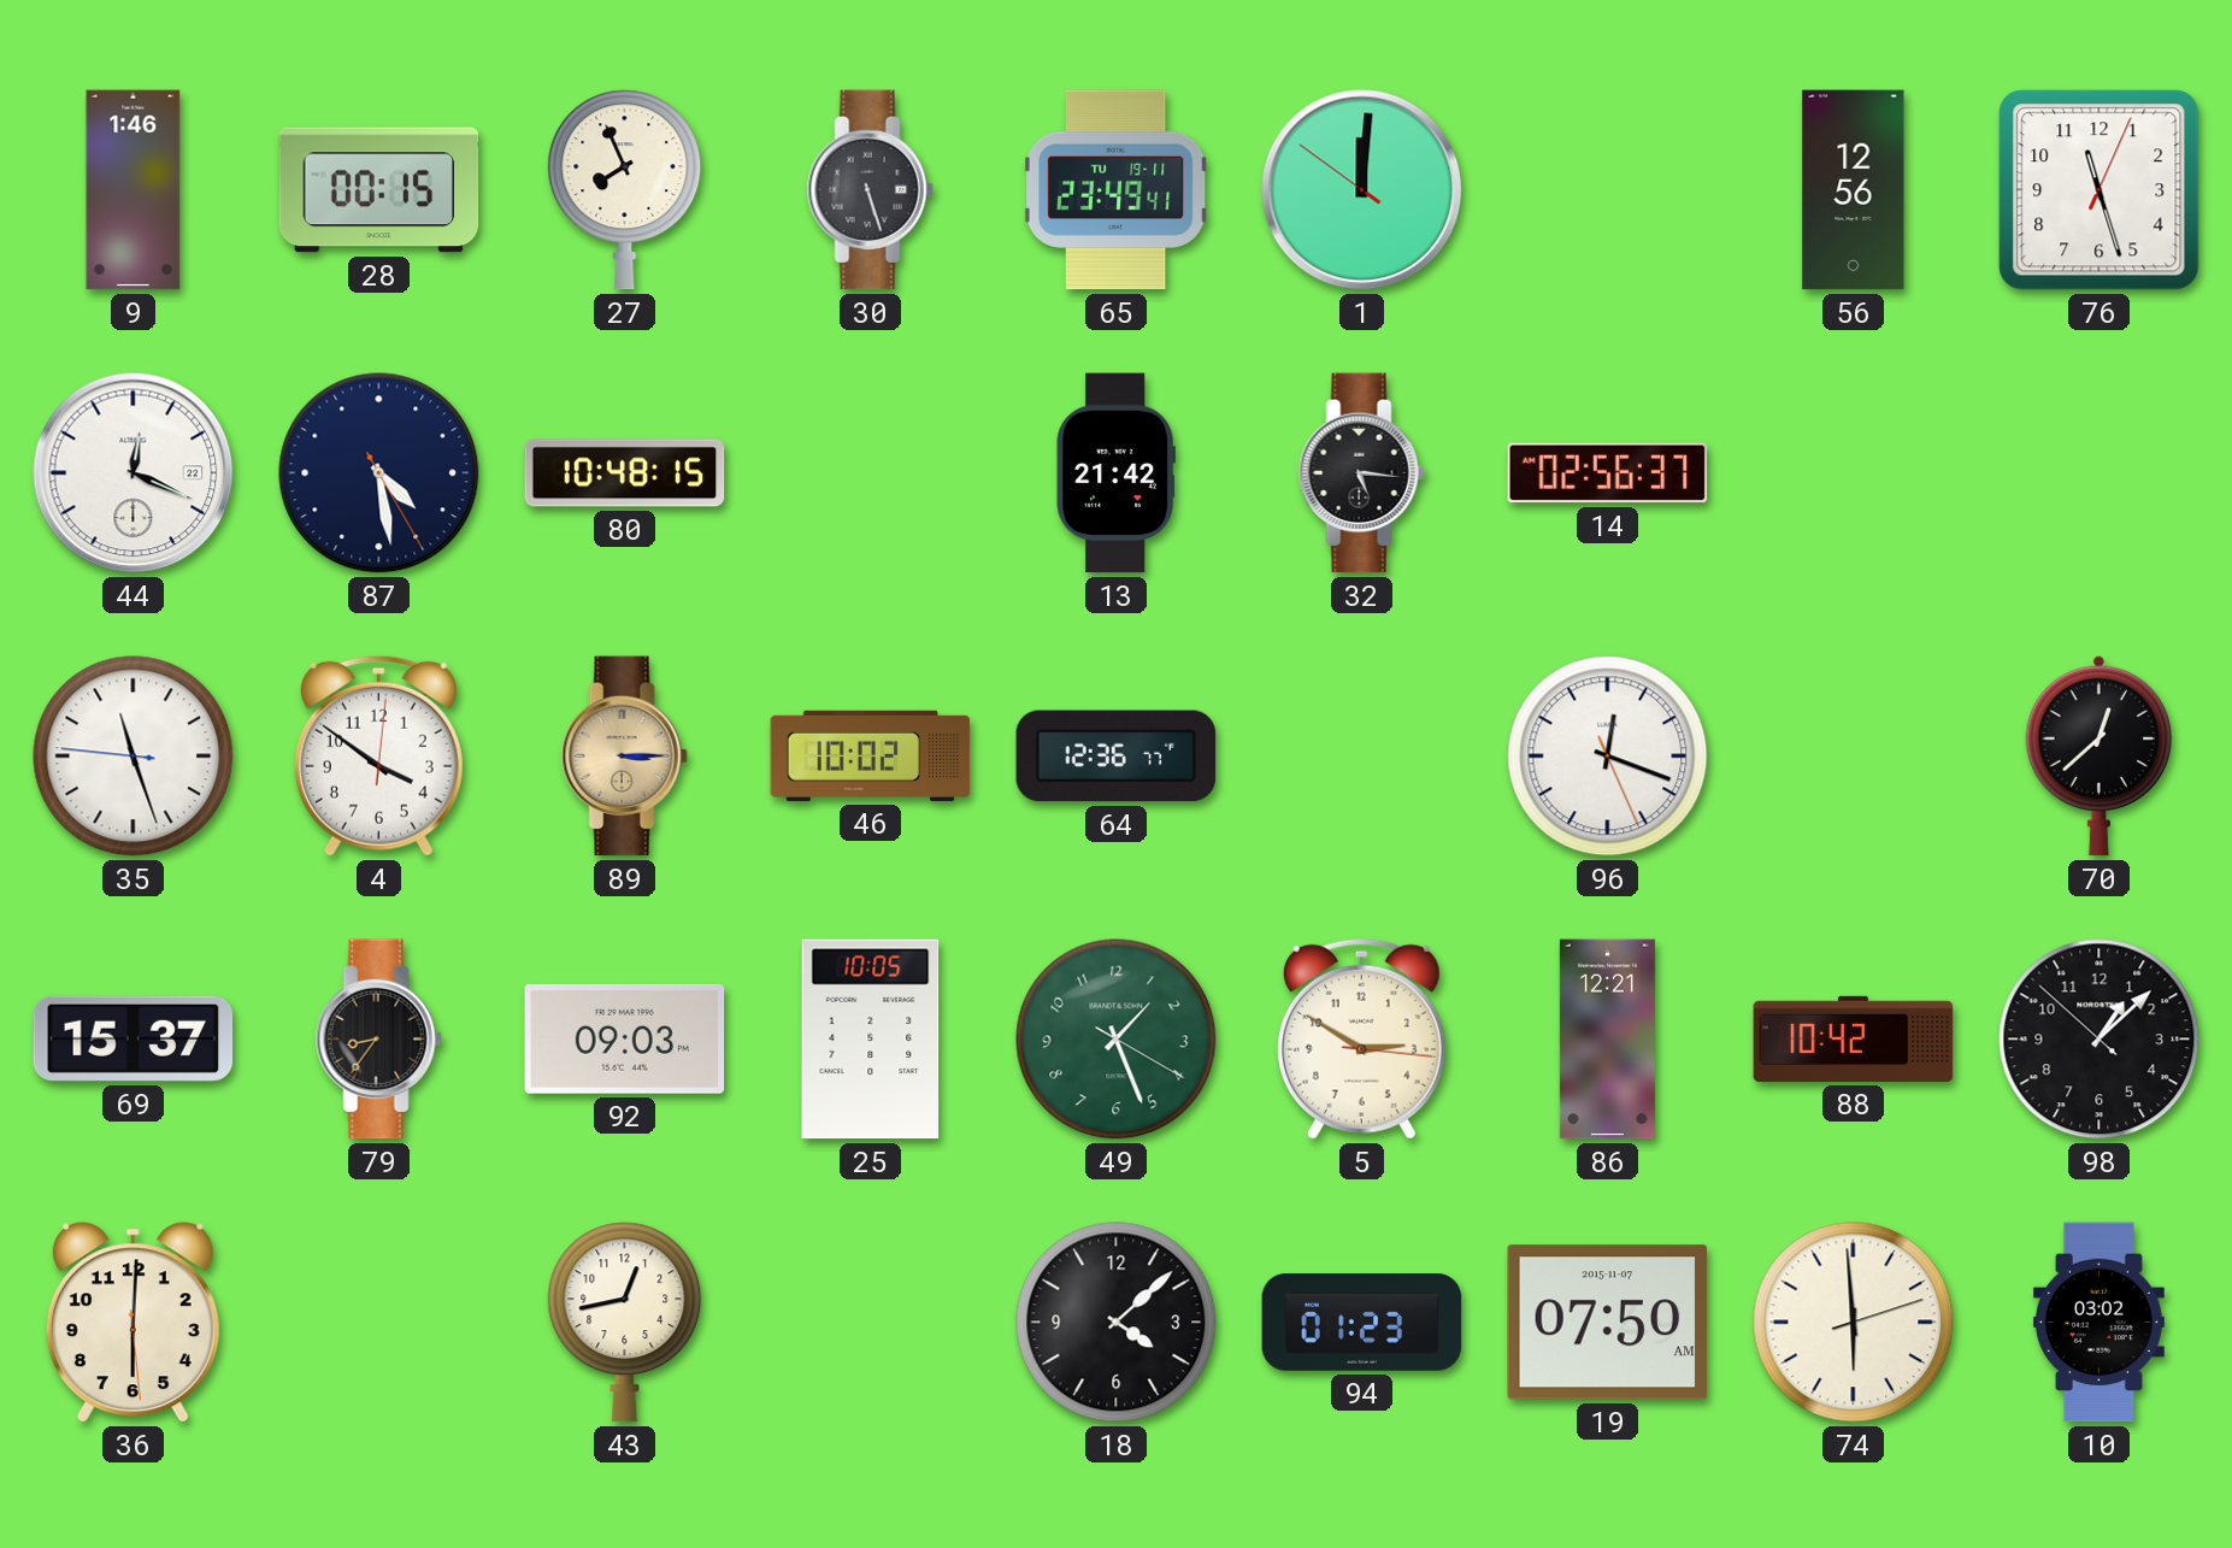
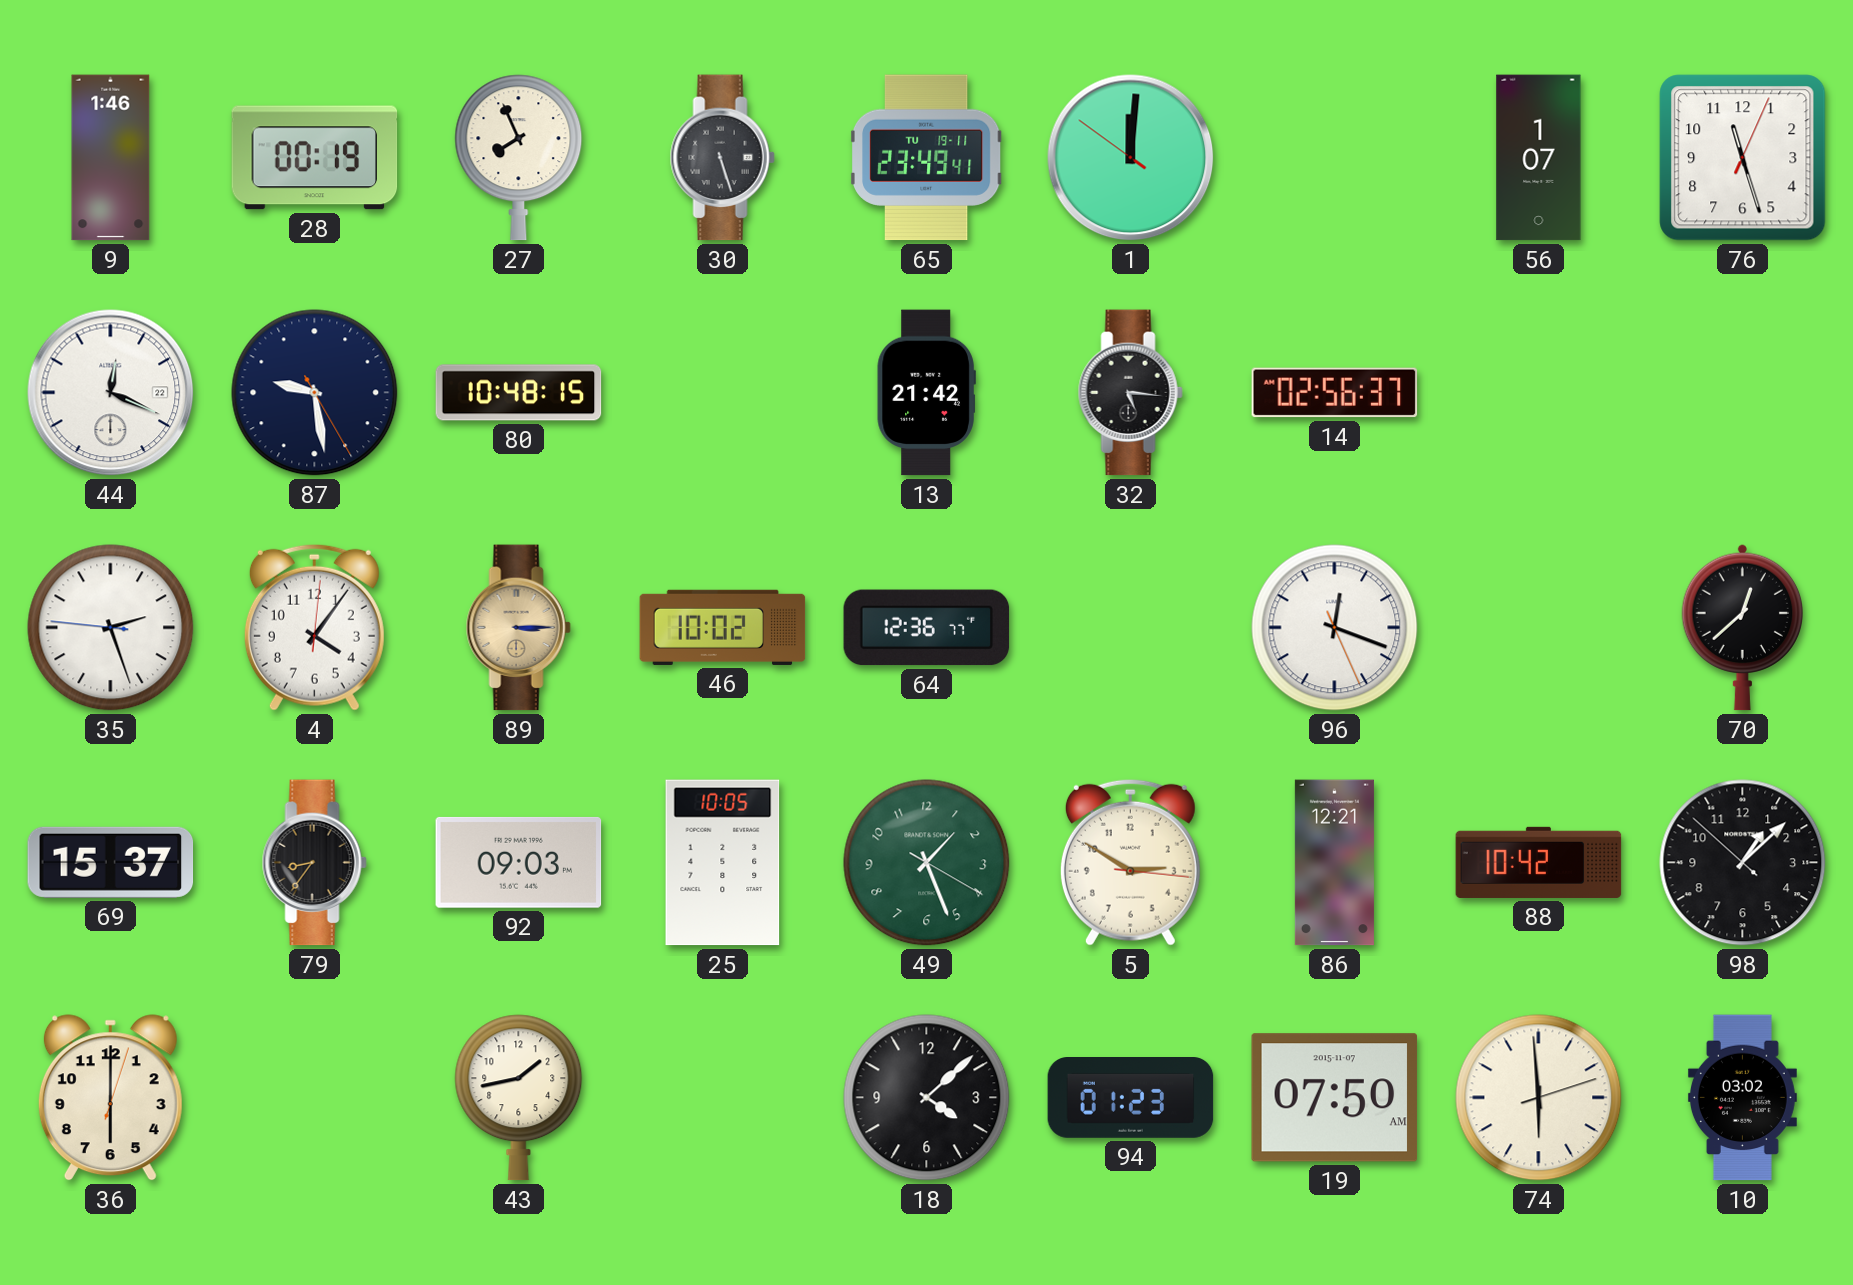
28: 00:15 -> 00:19 (315, 158)
56: 12:56 -> 1:07 (1539, 158)
87: 4:28 -> 9:28 (315, 393)
35: 11:26 -> 2:26 (111, 628)
4: 3:51 -> 4:06 (314, 627)
36: 6:00:29 -> 6:00:03 (110, 1098)
43: 12:43 -> 1:43 (519, 1098)
